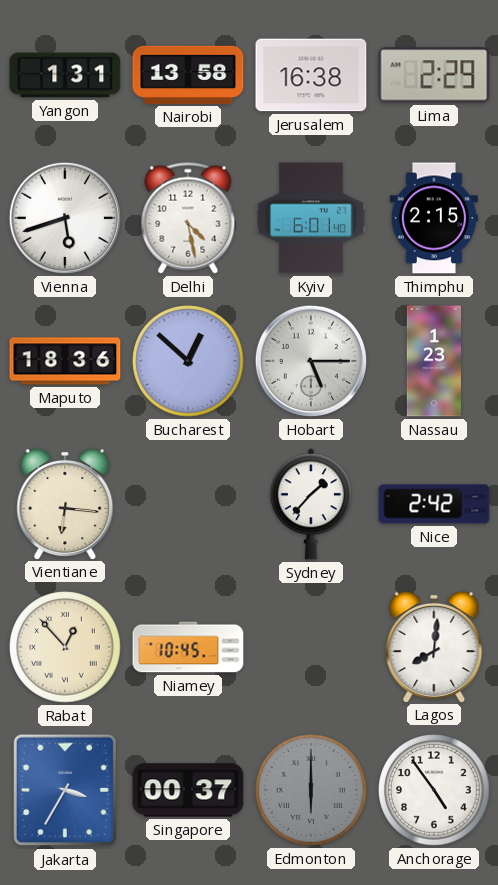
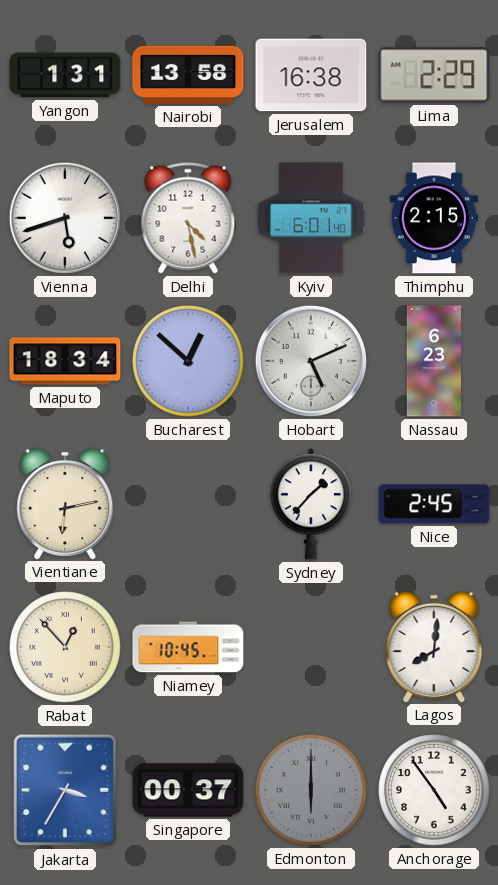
Maputo: 18:36 -> 18:34 (65, 361)
Hobart: 5:15 -> 5:11 (311, 361)
Nassau: 1:23 -> 6:23 (434, 361)
Vientiane: 6:16 -> 6:13 (65, 503)
Nice: 2:42 -> 2:45 (434, 504)
